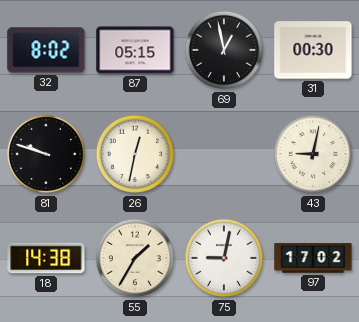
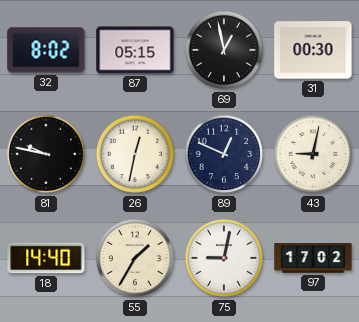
81: 9:48 -> 9:47 (46, 154)
89: none -> 12:49 (224, 154)
18: 14:38 -> 14:40 (46, 258)
